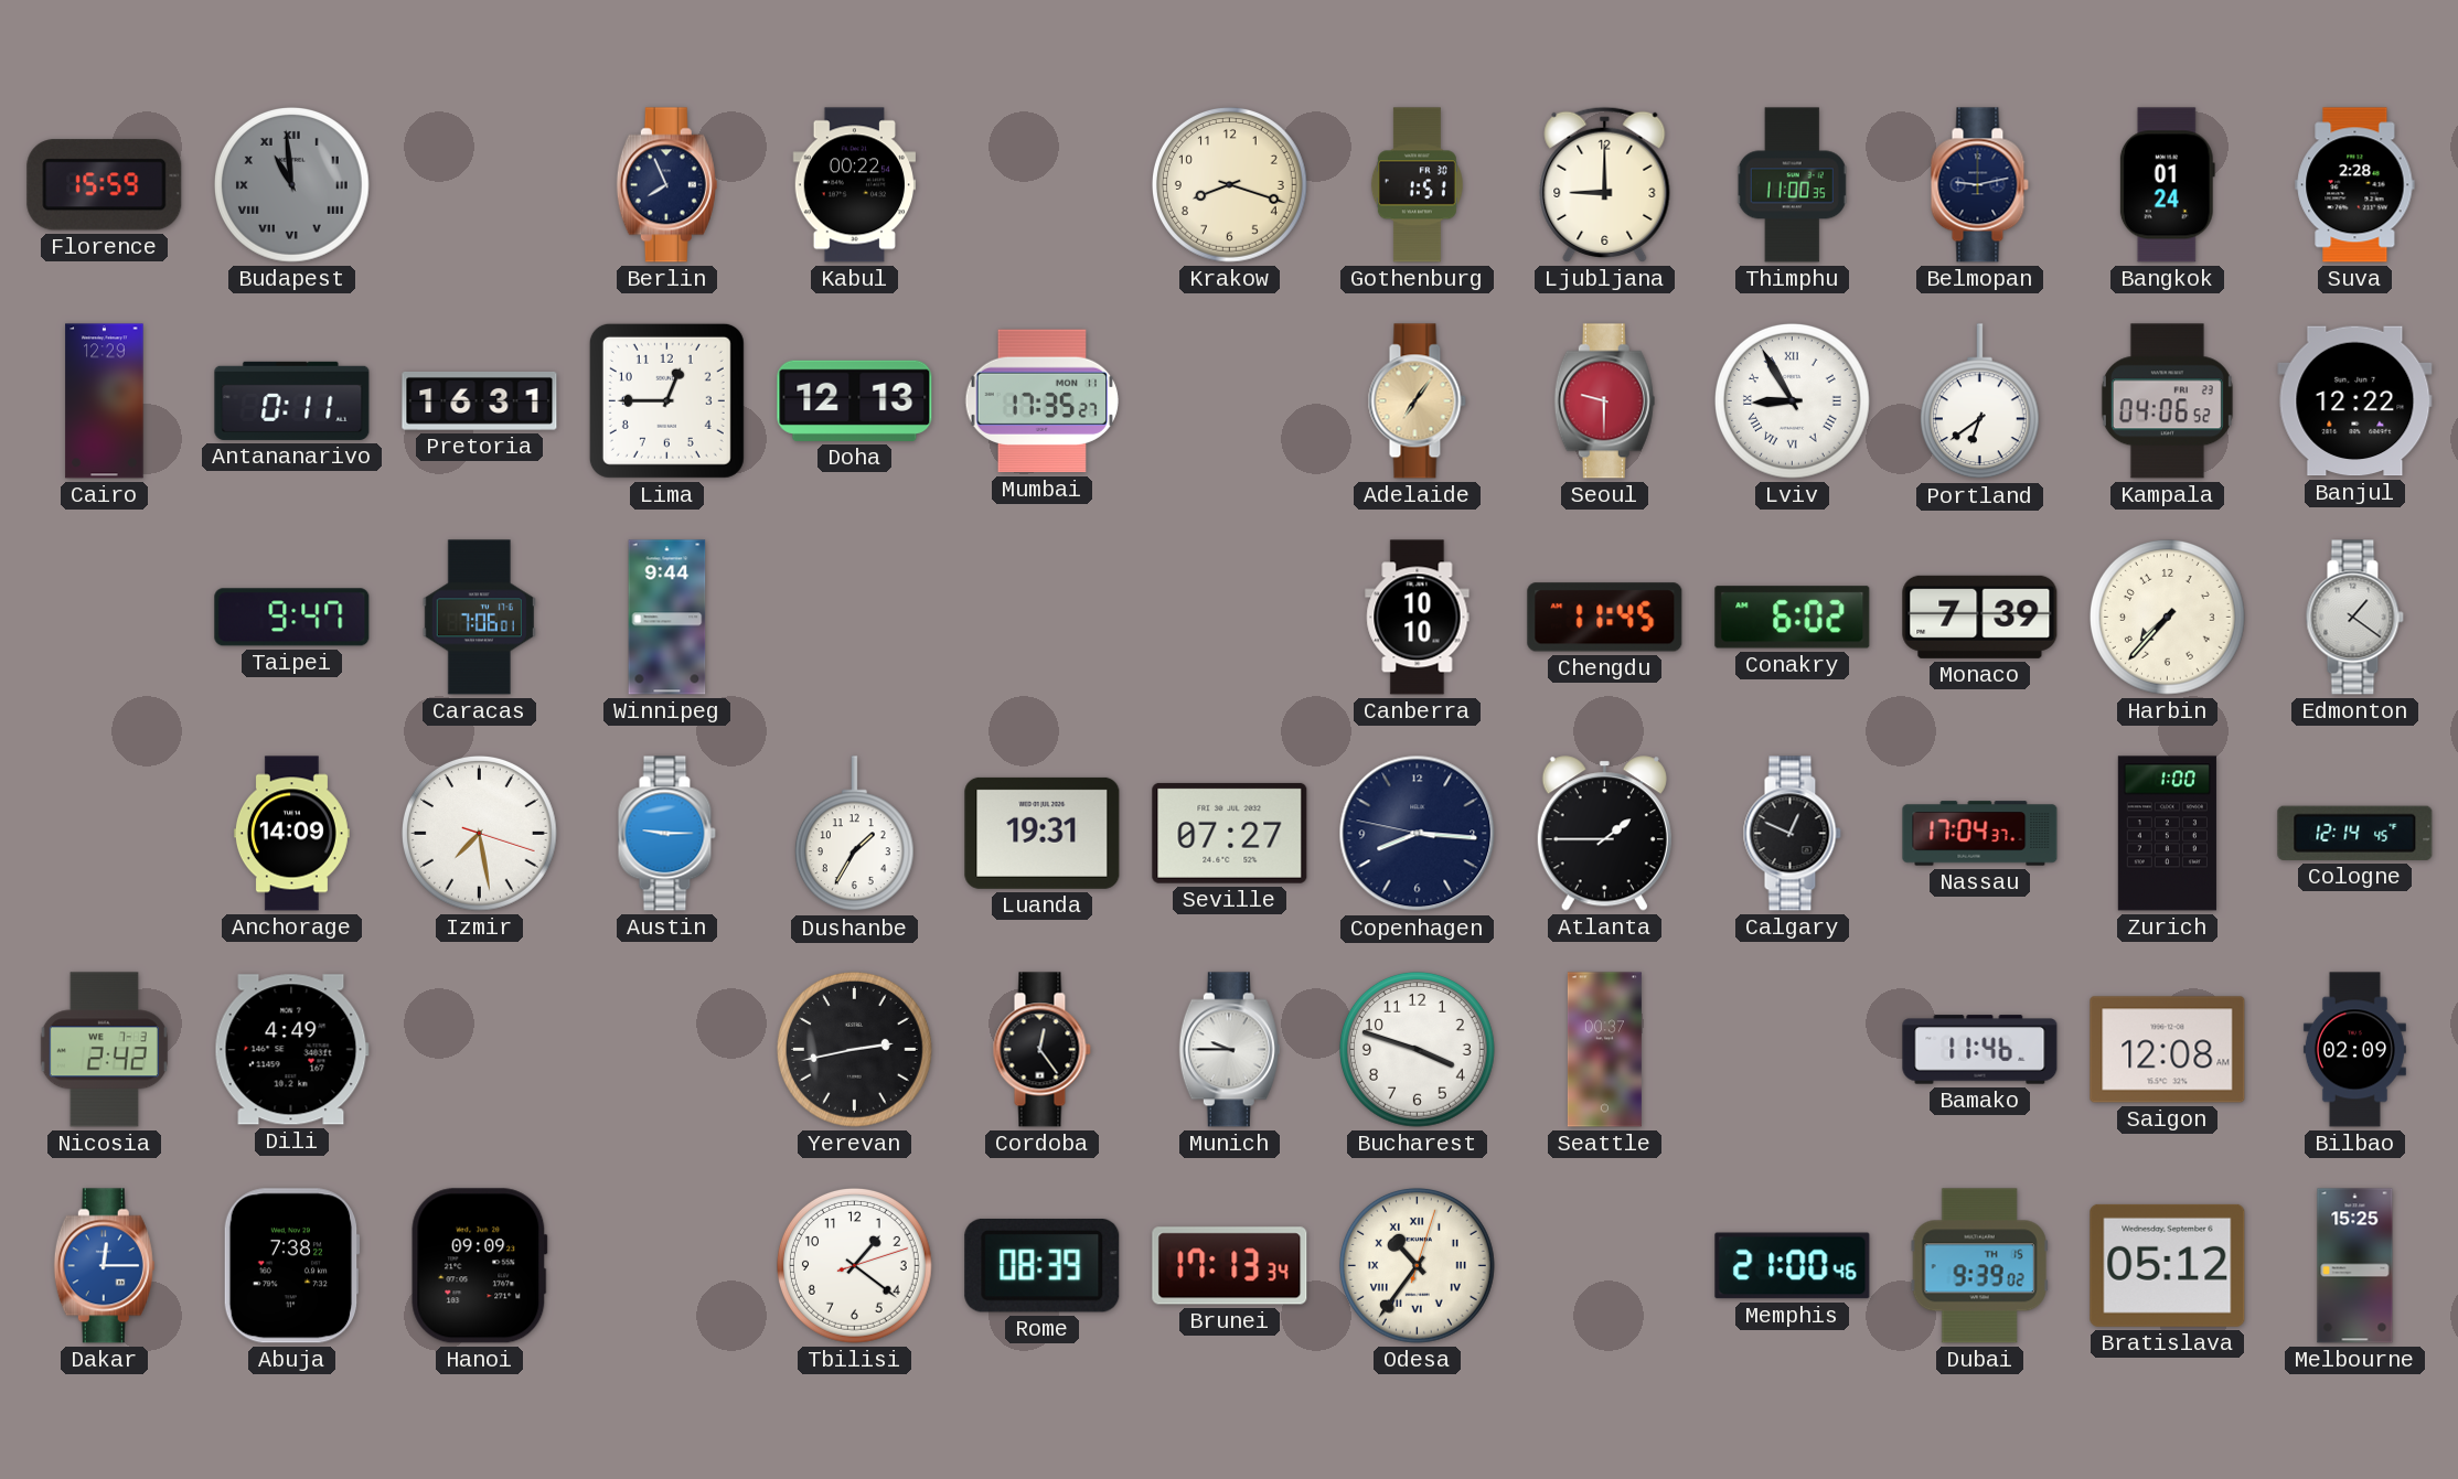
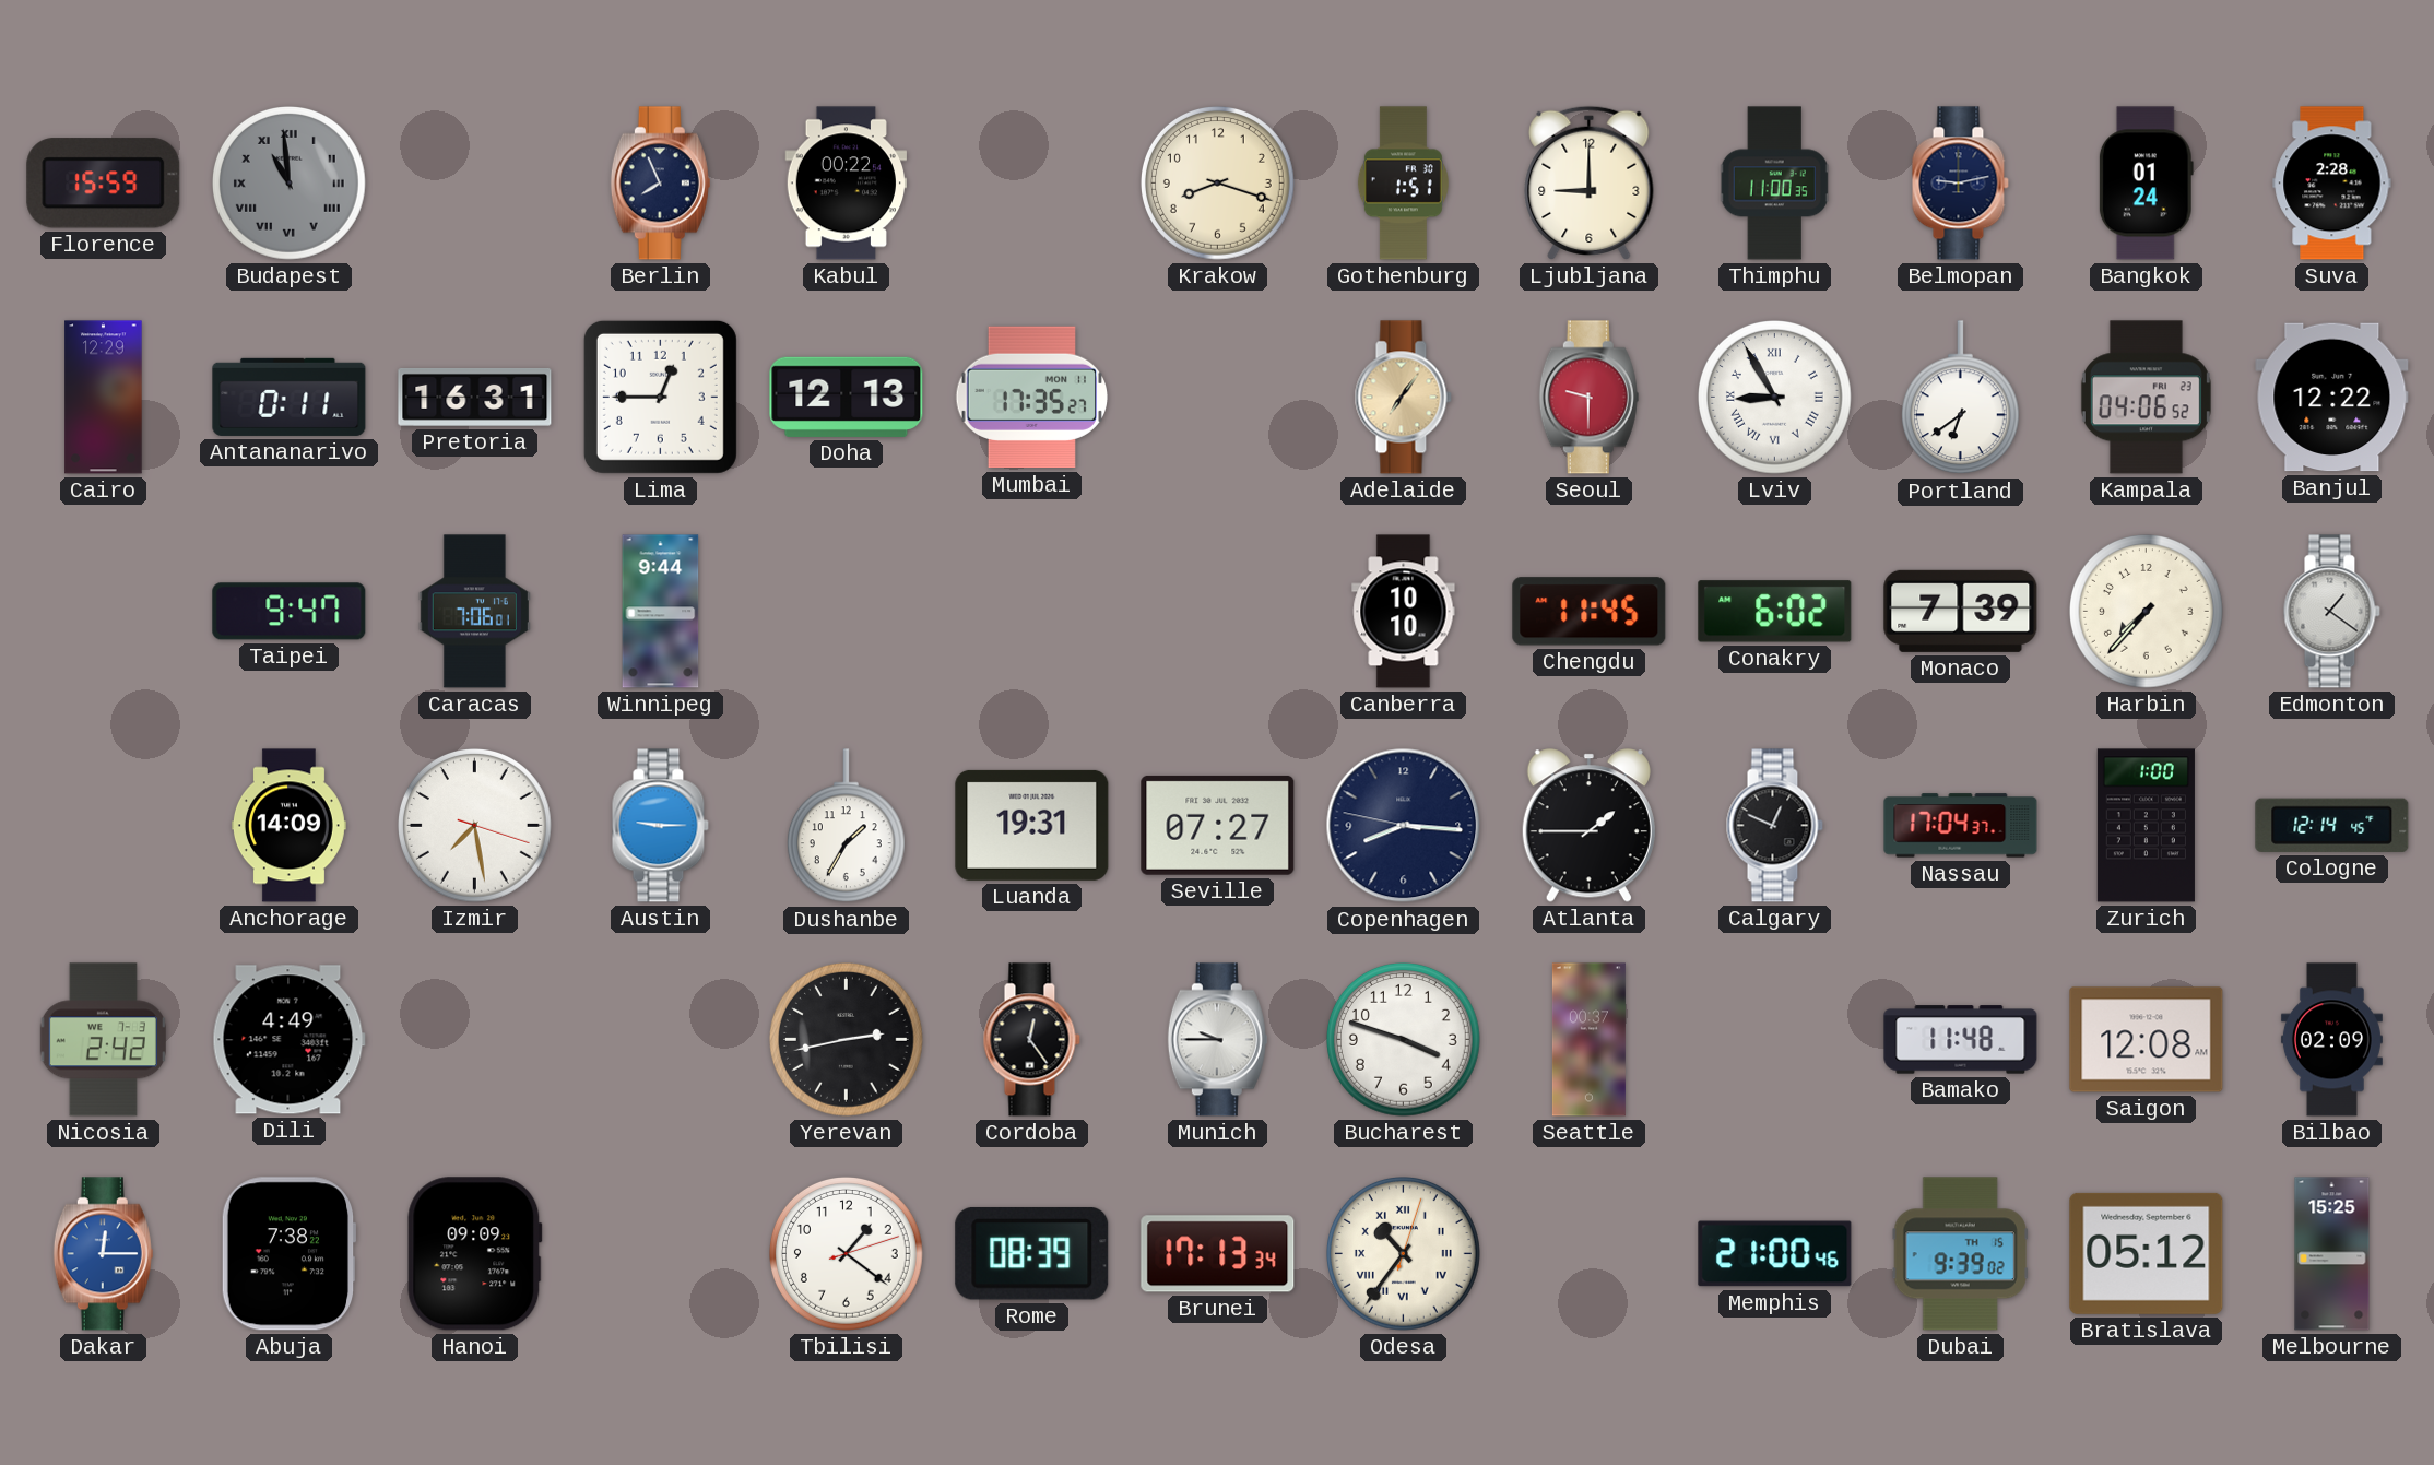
Bamako: 11:46 -> 11:48 (1961, 1040)
